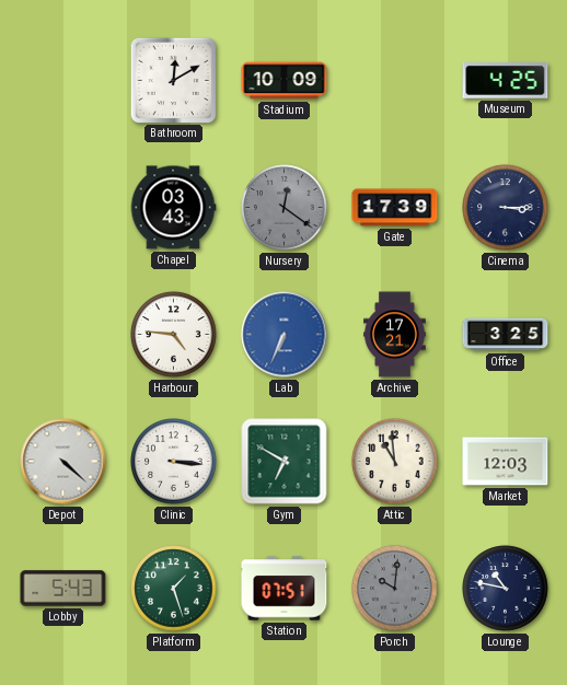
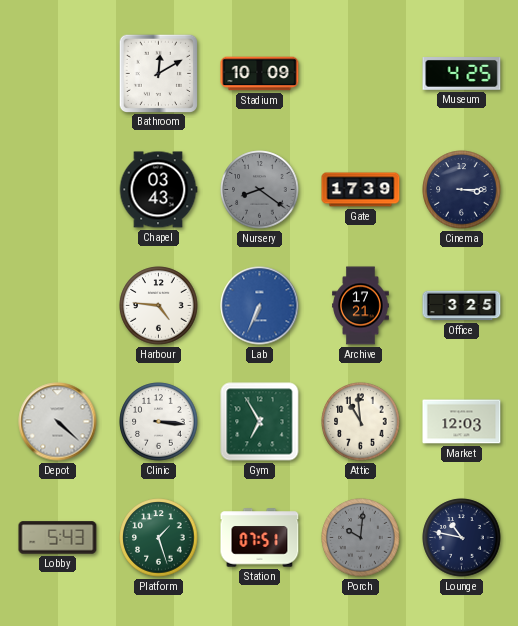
Nursery: 12:21 -> 8:21 (260, 190)
Gym: 6:50 -> 6:55 (260, 422)
